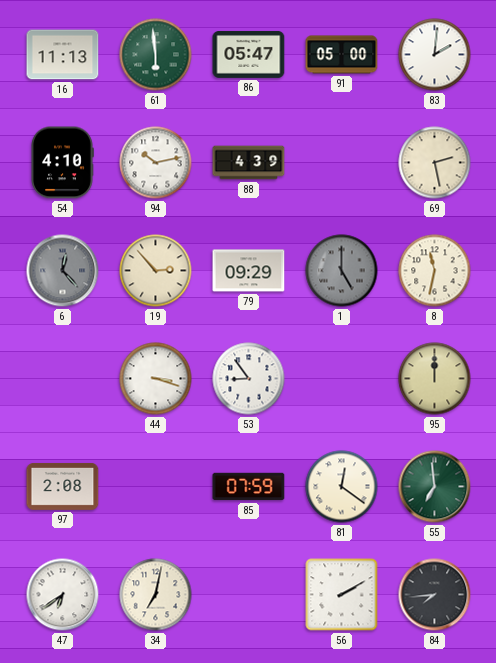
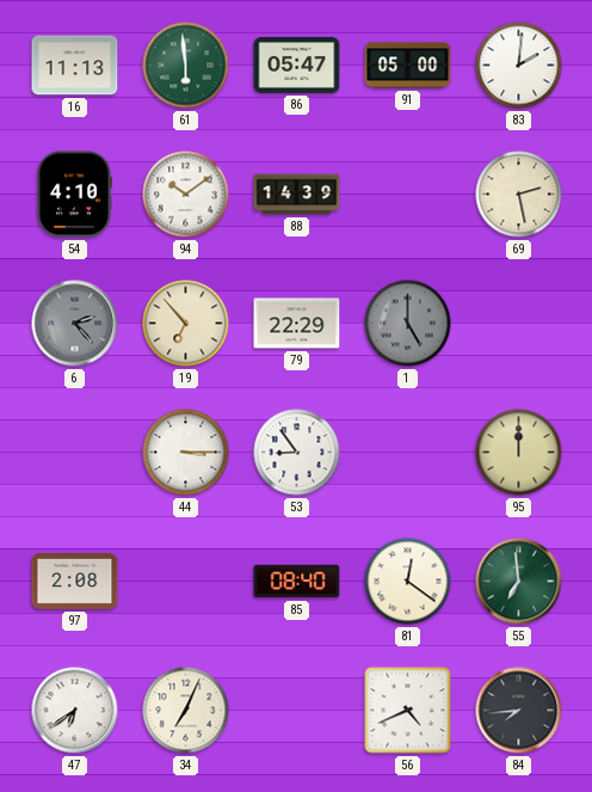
94: 10:13 -> 10:09 (186, 195)
88: 4:39 -> 14:39 (297, 195)
6: 12:23 -> 2:23 (75, 324)
19: 2:53 -> 6:53 (186, 324)
79: 09:29 -> 22:29 (297, 324)
8: 11:32 -> none (435, 271)
44: 3:18 -> 3:15 (186, 453)
85: 07:59 -> 08:40 (297, 582)
34: 7:02 -> 7:04 (186, 711)
56: 2:10 -> 4:41 (408, 711)
